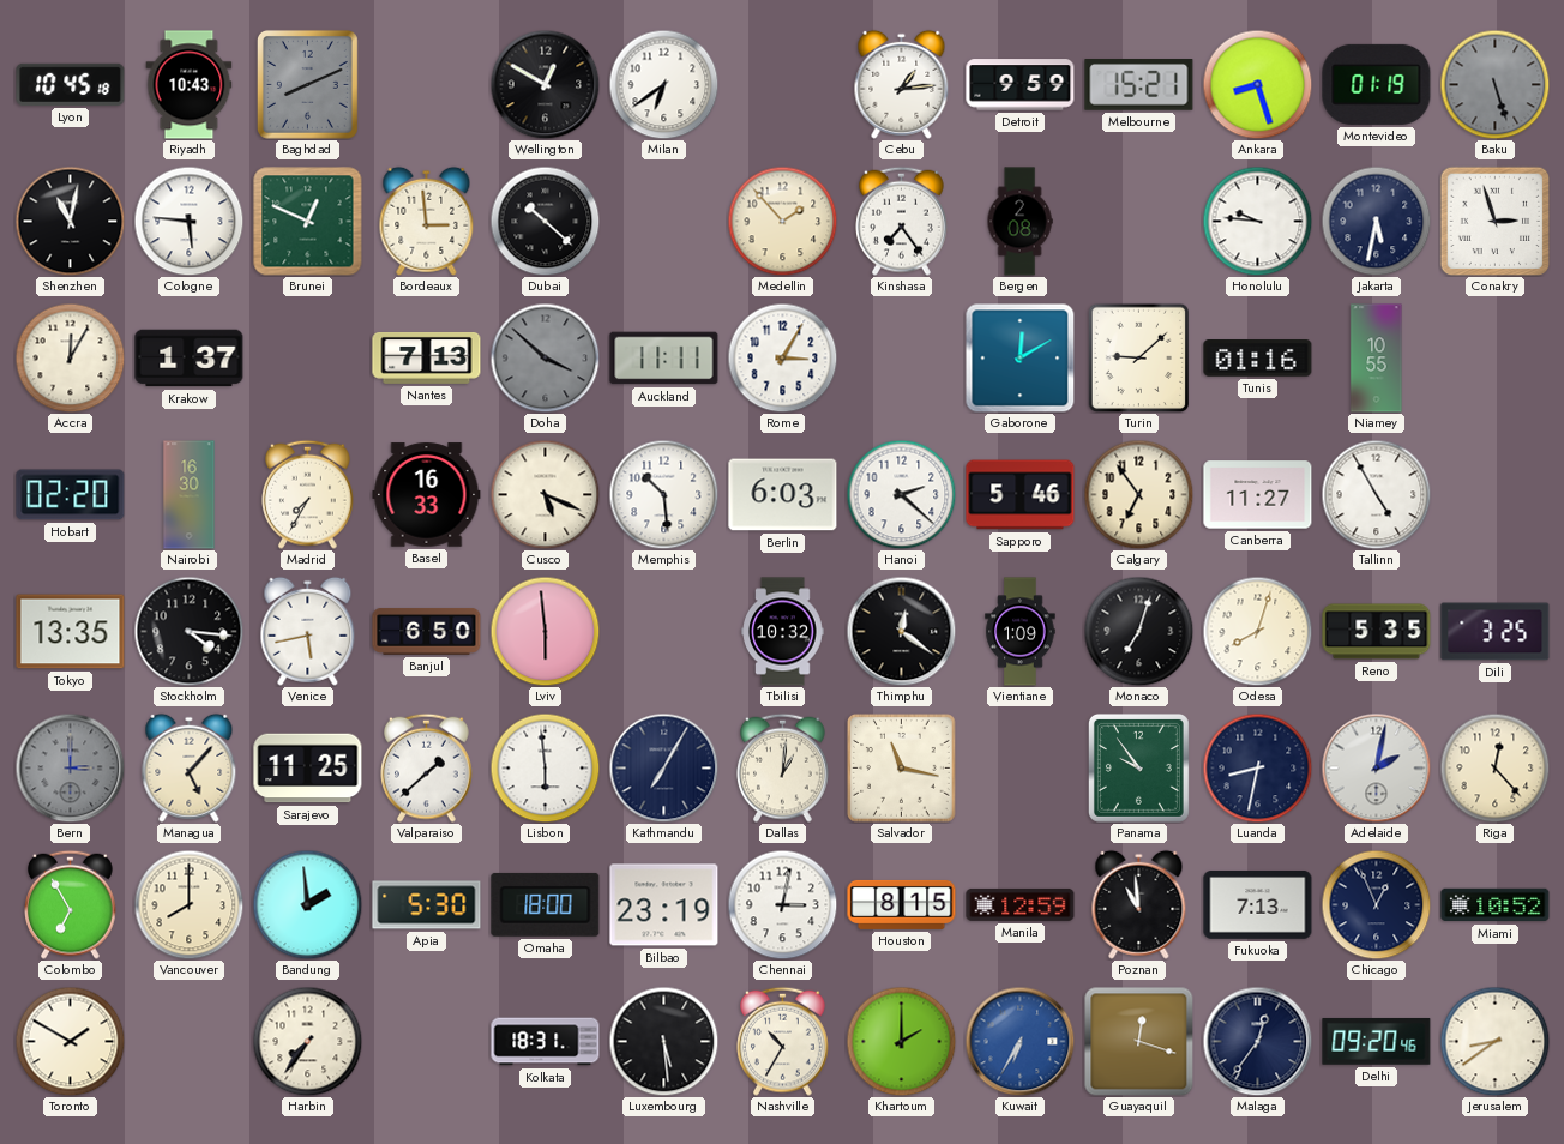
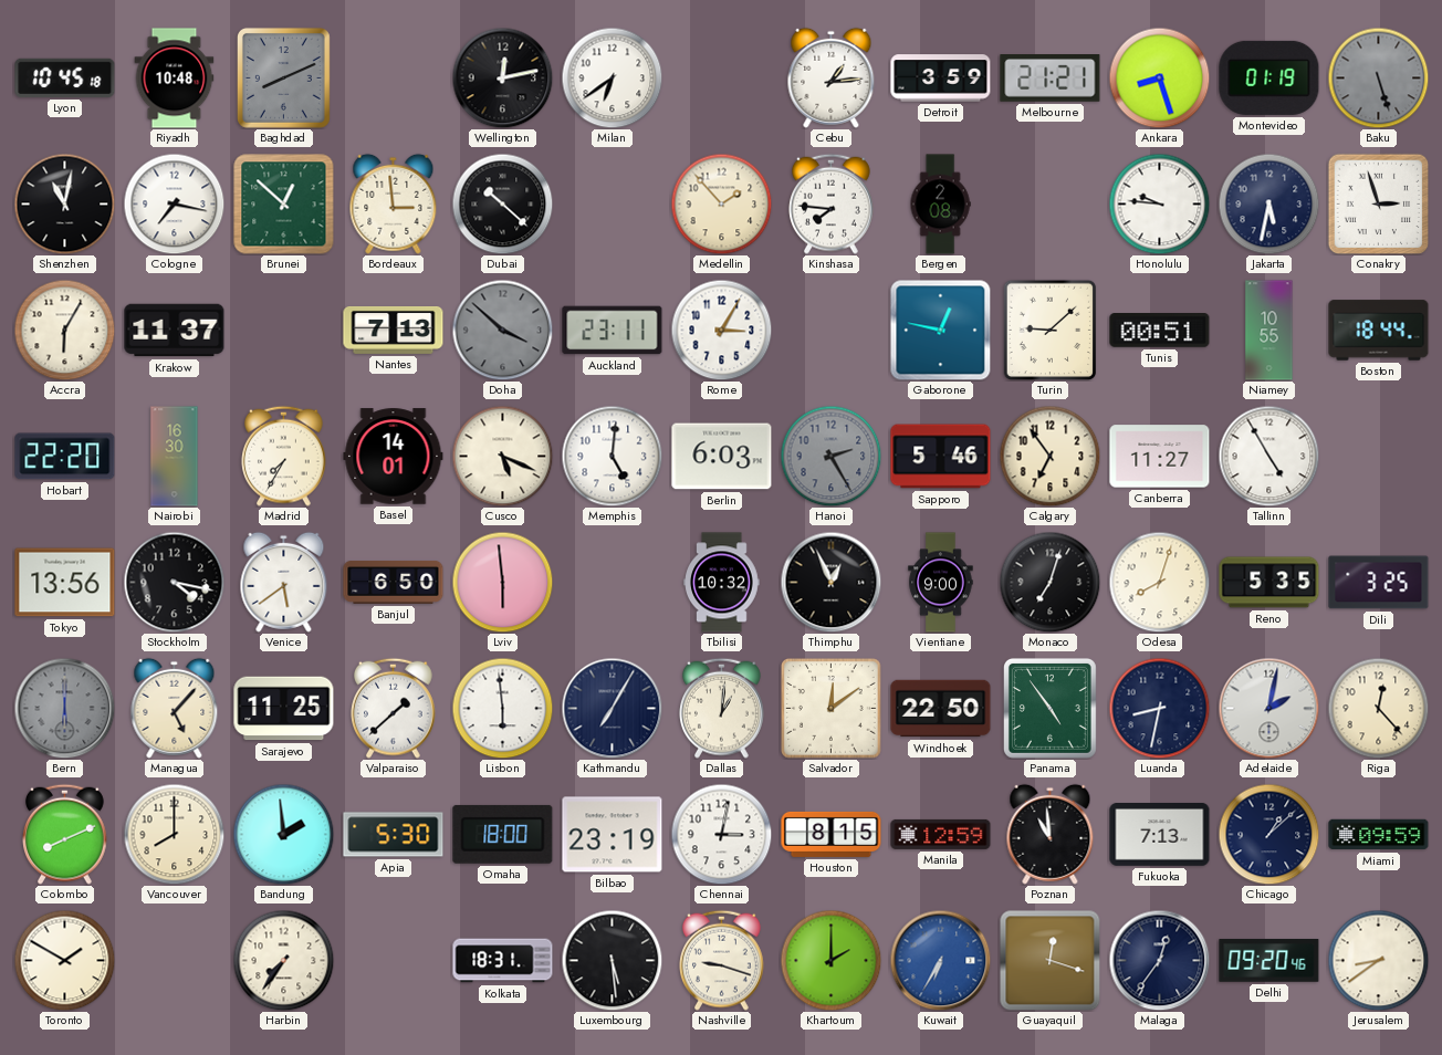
Riyadh: 10:43 -> 10:48 (175, 79)
Wellington: 12:50 -> 12:13 (502, 77)
Detroit: 9:59 -> 3:59 (941, 79)
Melbourne: 15:21 -> 21:21 (1051, 79)
Cologne: 5:46 -> 7:17 (174, 203)
Brunei: 12:49 -> 12:52 (284, 205)
Kinshasa: 7:24 -> 7:46 (832, 203)
Accra: 12:05 -> 6:05 (64, 330)
Krakow: 1:37 -> 11:37 (175, 331)
Auckland: 11:11 -> 23:11 (613, 331)
Gaborone: 12:10 -> 12:47 (940, 330)
Tunis: 01:16 -> 00:51 (1160, 331)
Boston: none -> 18:44 (1379, 331)
Hobart: 02:20 -> 22:20 (65, 457)
Basel: 16:33 -> 14:01 (394, 457)
Memphis: 10:29 -> 5:01 (612, 456)
Hanoi: 2:22 -> 2:25 (830, 456)
Hanoi dial: white -> grey (830, 456)
Tokyo: 13:35 -> 13:56 (65, 583)
Stockholm: 4:16 -> 4:17 (174, 582)
Venice: 5:43 -> 5:39 (284, 582)
Thimphu: 12:21 -> 12:56 (830, 582)
Vientiane: 1:09 -> 9:00 (941, 583)
Bern: 3:00 -> 6:00 (64, 708)
Salvador: 11:17 -> 12:09 (832, 709)
Windhoek: none -> 22:50 (941, 709)
Panama: 9:54 -> 4:54 (1049, 708)
Colombo: 6:55 -> 8:11 (65, 834)
Chicago: 12:56 -> 1:08 (1268, 834)
Miami: 10:52 -> 09:59 (1379, 835)
Nashville: 10:35 -> 9:18 (722, 960)
